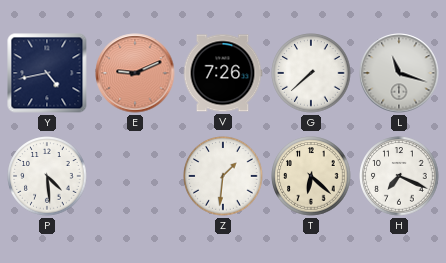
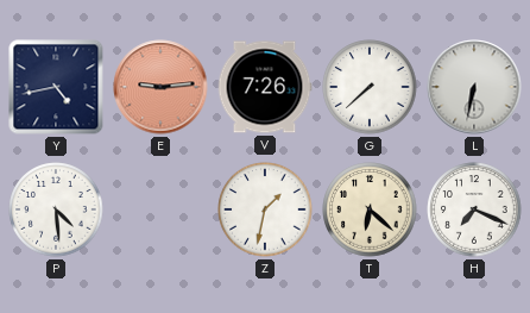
E: 9:11 -> 9:14 (160, 87)
L: 11:18 -> 6:32 (474, 87)
Z: 1:31 -> 1:32 (265, 209)
